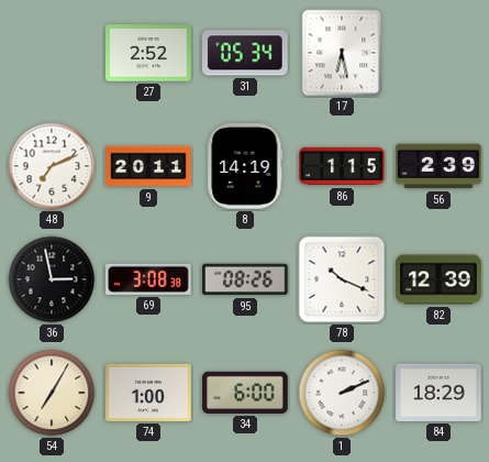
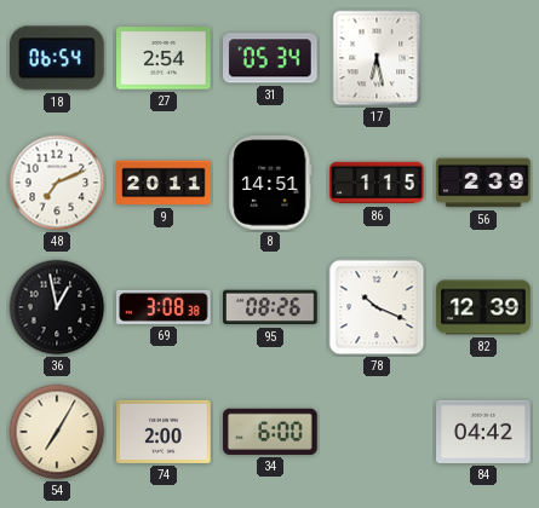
18: none -> 06:54 (57, 58)
27: 2:52 -> 2:54 (164, 58)
8: 14:19 -> 14:51 (270, 183)
36: 2:58 -> 12:58 (57, 307)
74: 1:00 -> 2:00 (164, 432)
1: 2:11 -> none (342, 393)
84: 18:29 -> 04:42 (483, 432)
